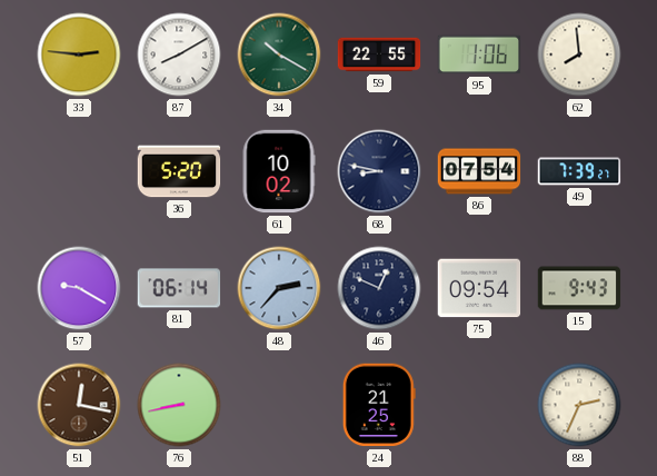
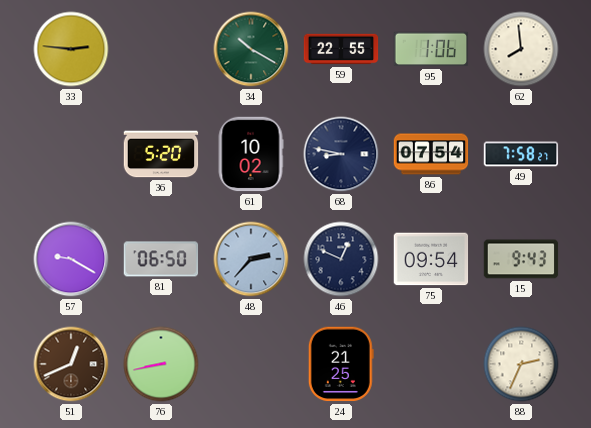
87: 8:10 -> none (179, 54)
49: 7:39 -> 7:58 (521, 154)
81: 06:14 -> 06:50 (161, 259)
51: 12:17 -> 12:41 (71, 364)
